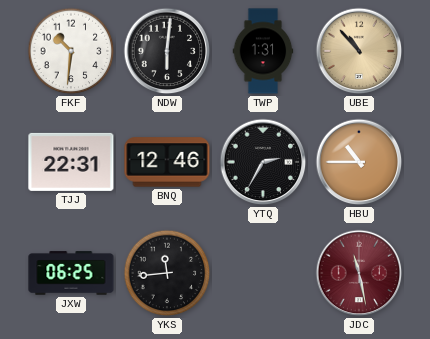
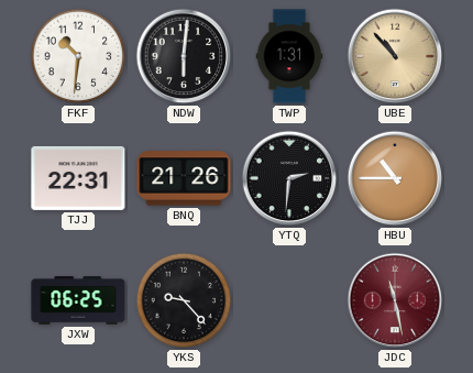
BNQ: 12:46 -> 21:26 (184, 178)
YTQ: 2:35 -> 2:31 (289, 178)
YKS: 11:44 -> 9:23 (184, 300)
